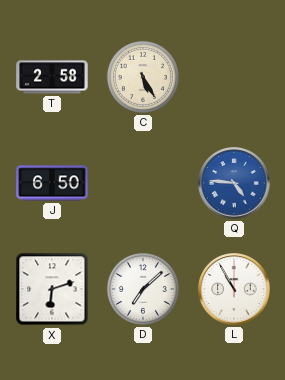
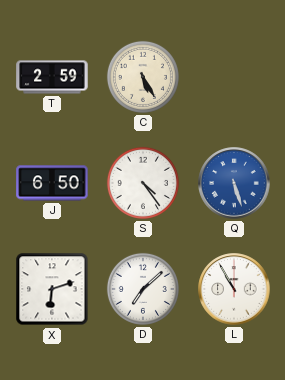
T: 2:58 -> 2:59 (52, 77)
S: none -> 4:24 (143, 183)
Q: 4:46 -> 5:27 (234, 183)
